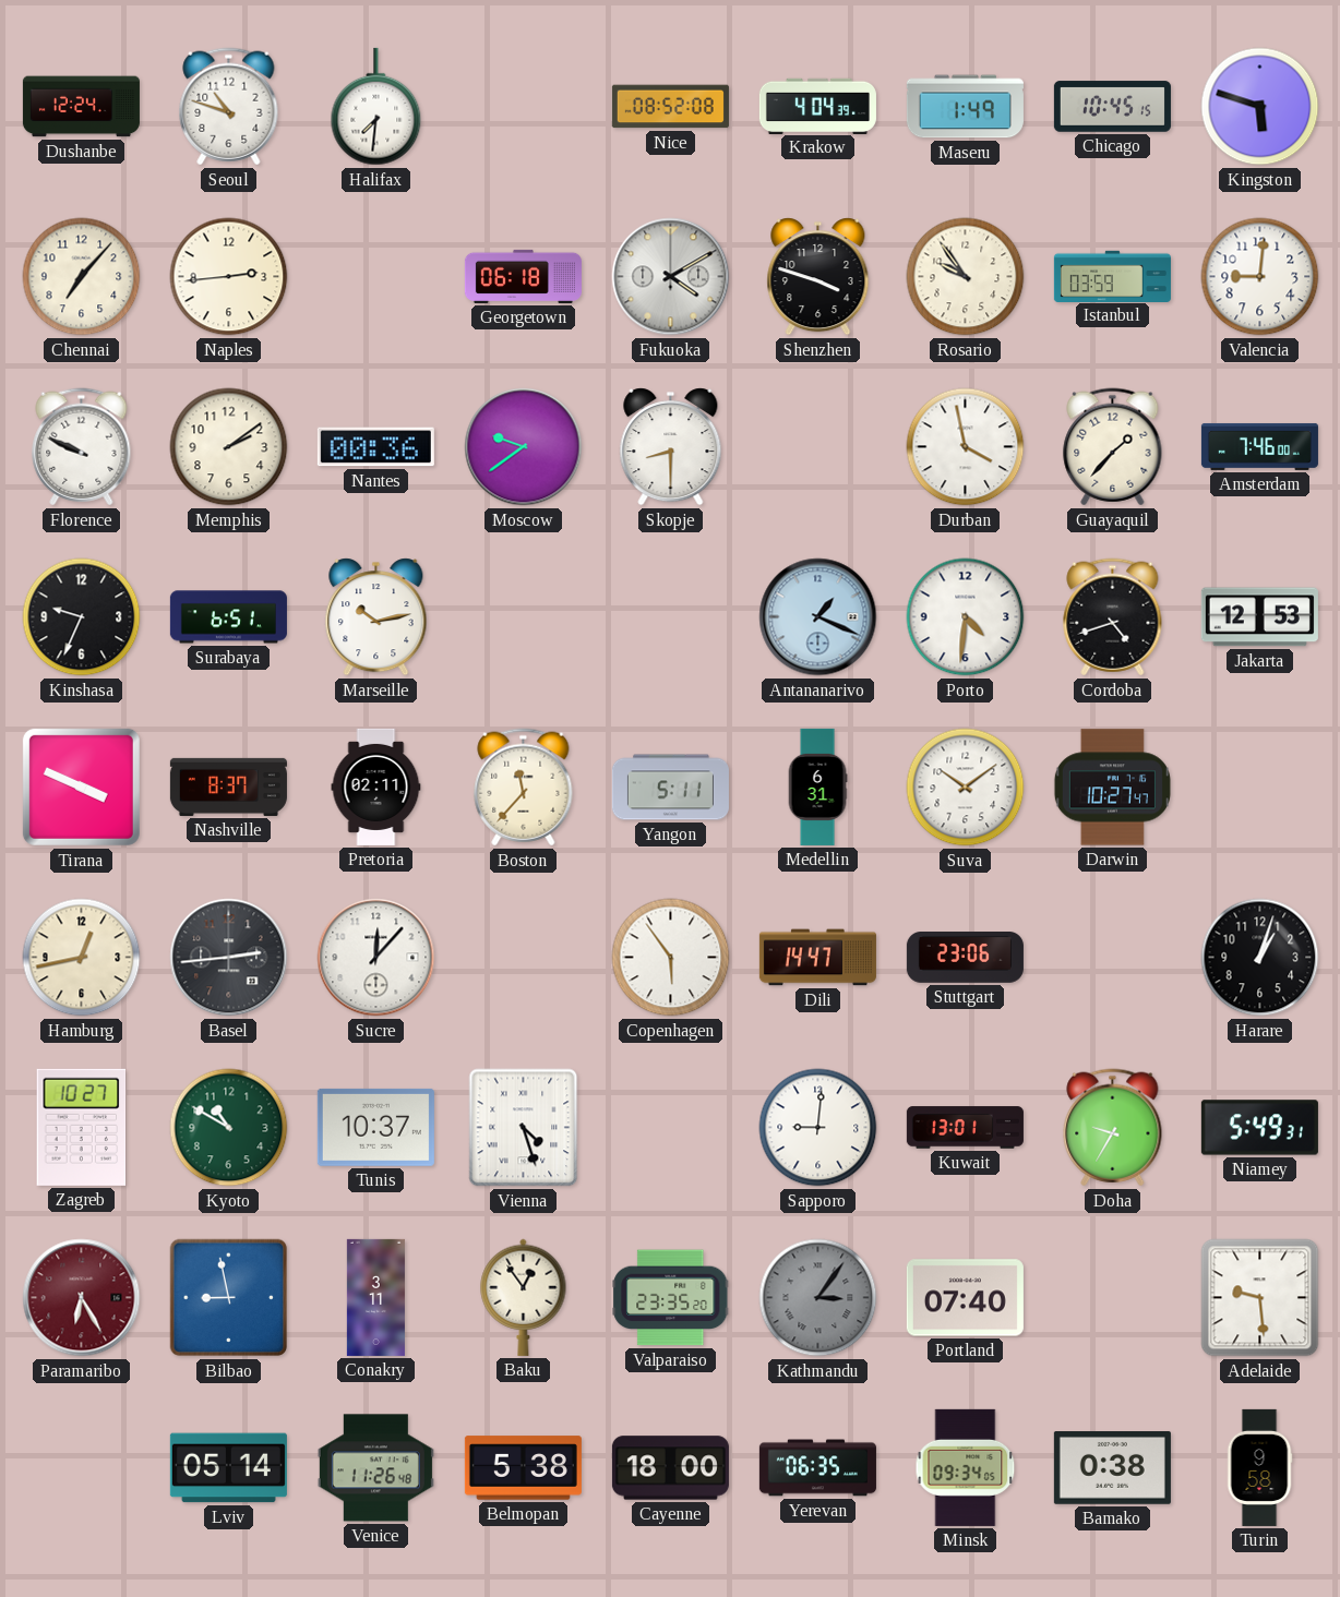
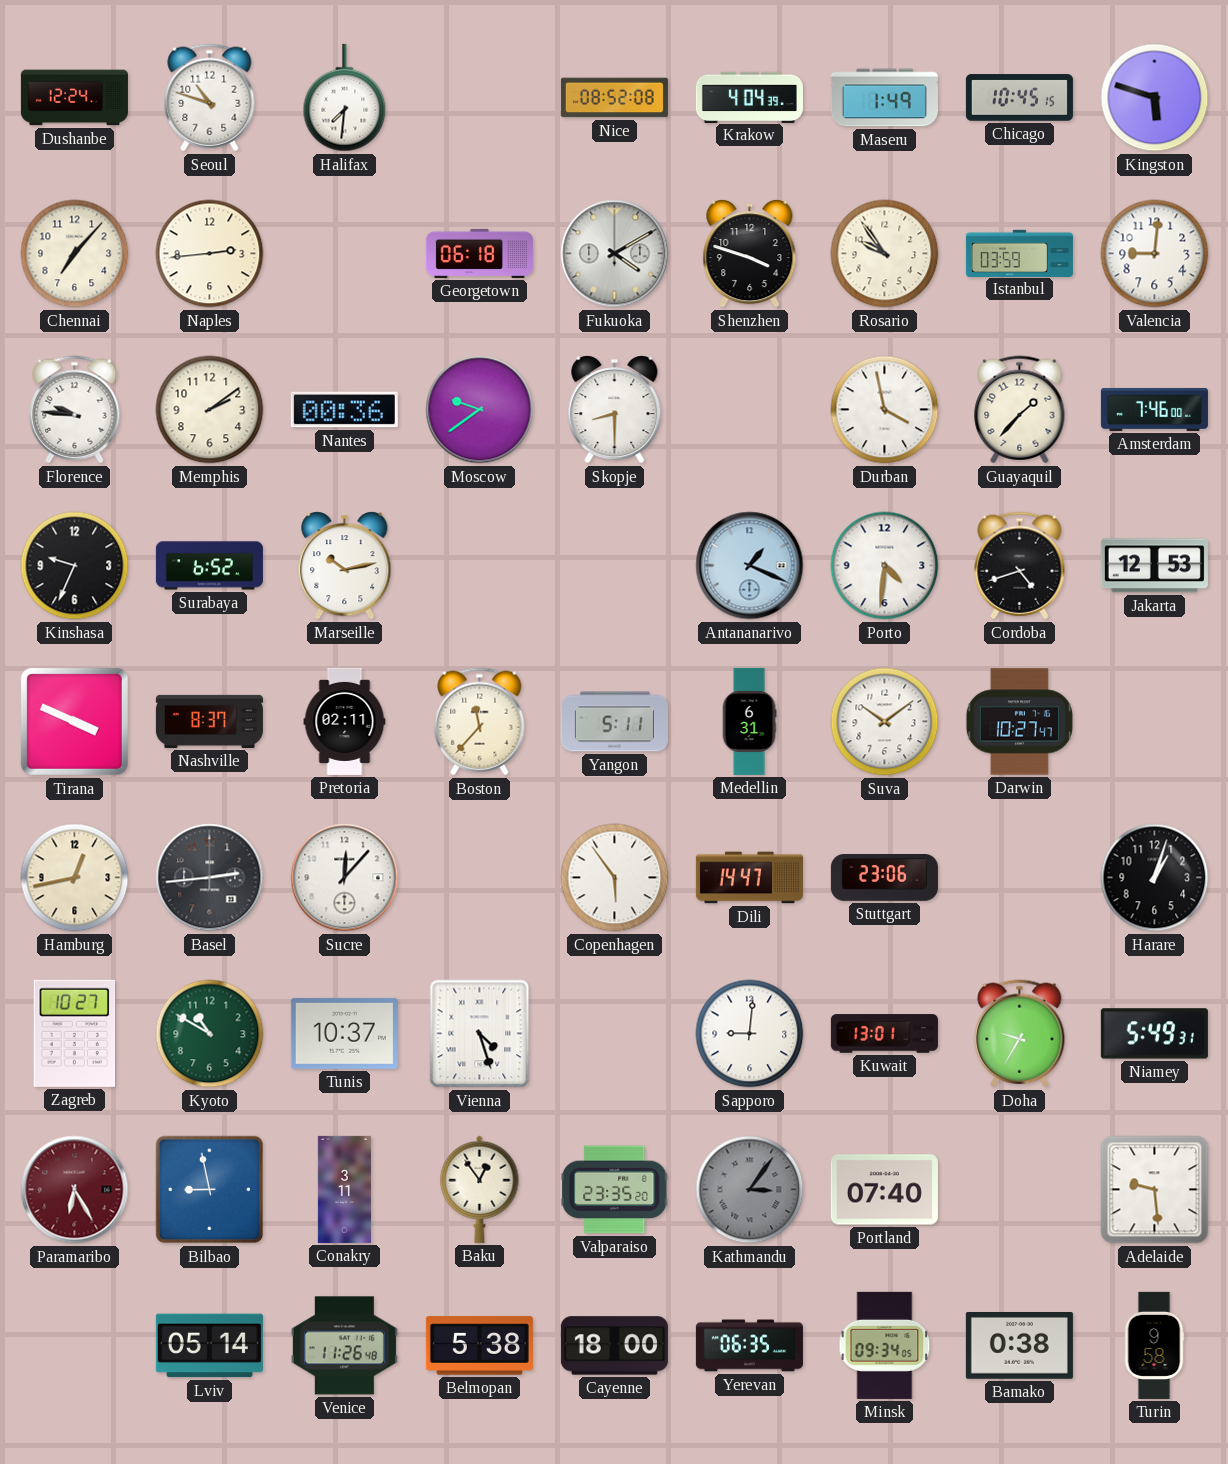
Florence: 9:49 -> 9:46 (75, 410)
Surabaya: 6:51 -> 6:52 (209, 566)
